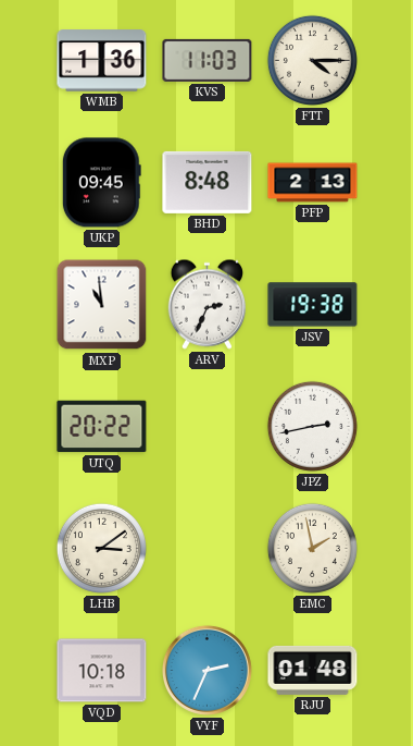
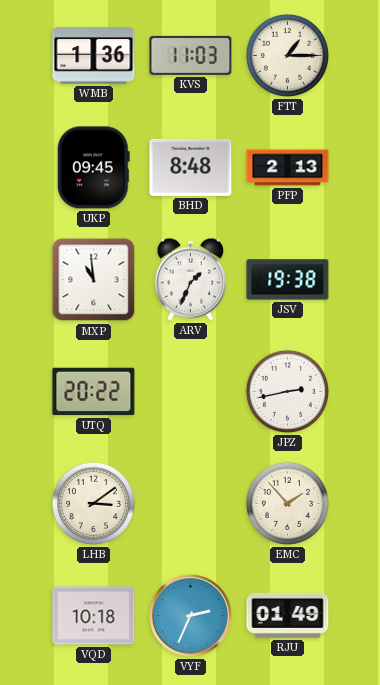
FTT: 4:15 -> 1:15 (287, 55)
ARV: 2:34 -> 1:34 (190, 279)
EMC: 1:58 -> 1:53 (287, 503)
RJU: 01:48 -> 01:49 (288, 615)
